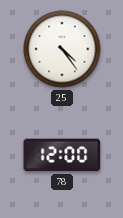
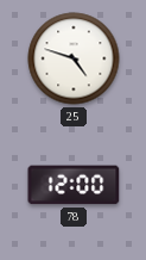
25: 4:24 -> 4:48 (74, 58)
